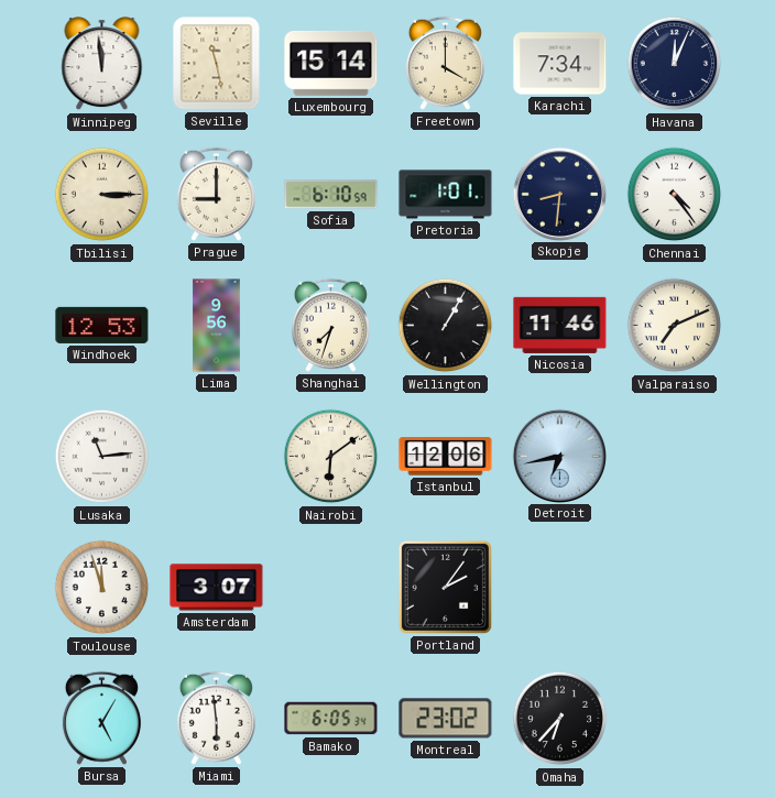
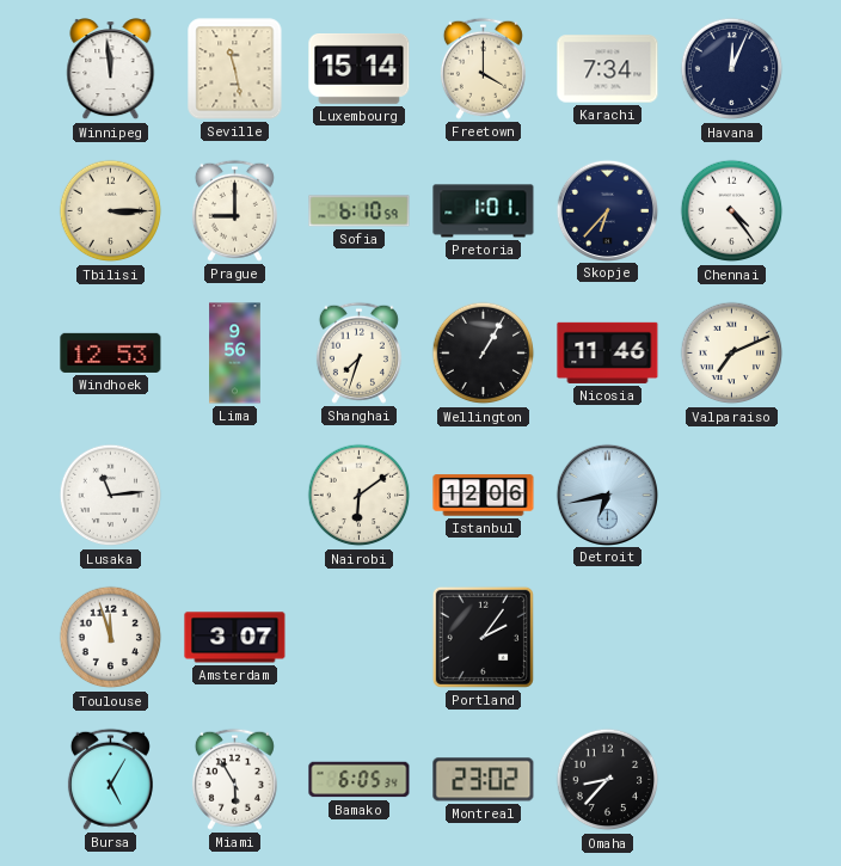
Skopje: 8:31 -> 6:37 (607, 210)
Miami: 5:59 -> 5:55 (234, 779)
Omaha: 6:37 -> 8:37 (608, 780)
